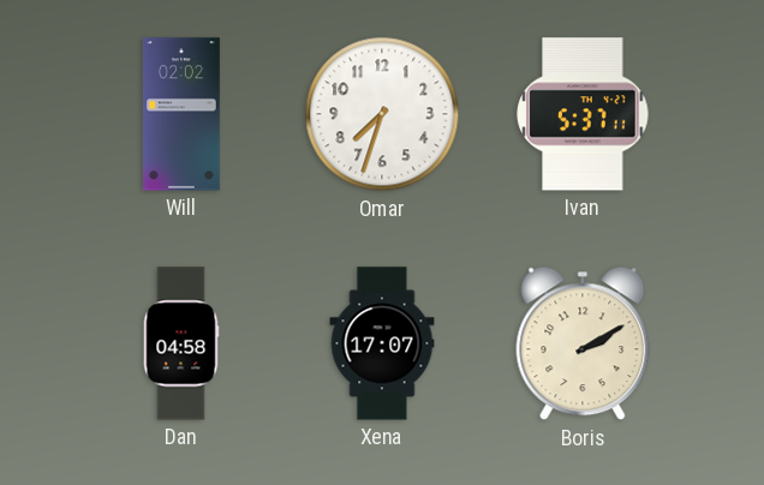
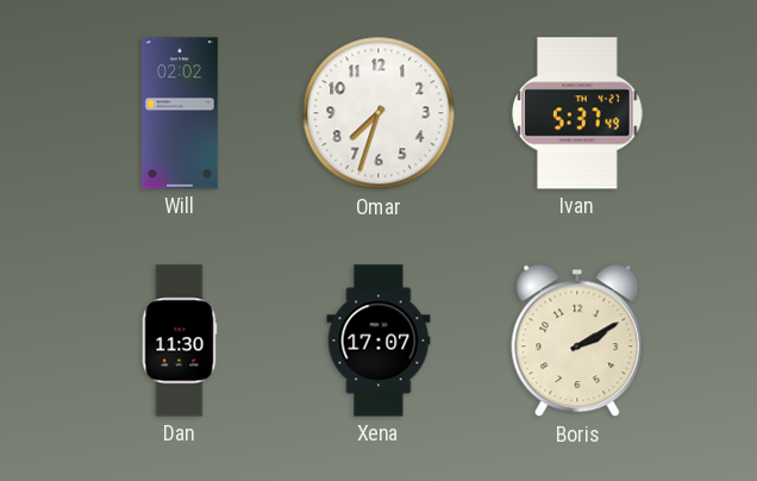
Ivan: 5:37:11 -> 5:37:49 (577, 113)
Dan: 04:58 -> 11:30 (180, 341)
